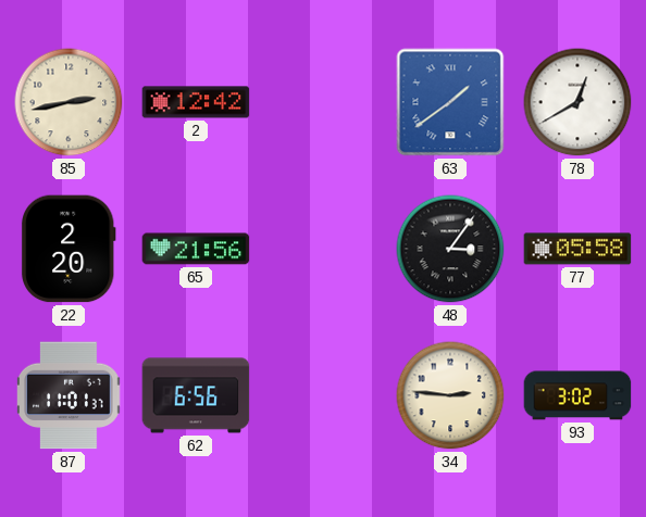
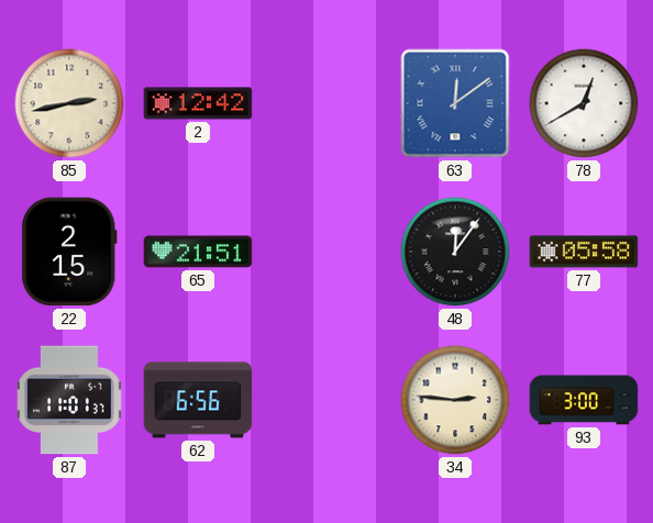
63: 1:39 -> 12:09 (455, 103)
22: 2:20 -> 2:15 (69, 252)
65: 21:56 -> 21:51 (198, 252)
48: 3:06 -> 12:06 (455, 252)
93: 3:02 -> 3:00 (584, 400)
